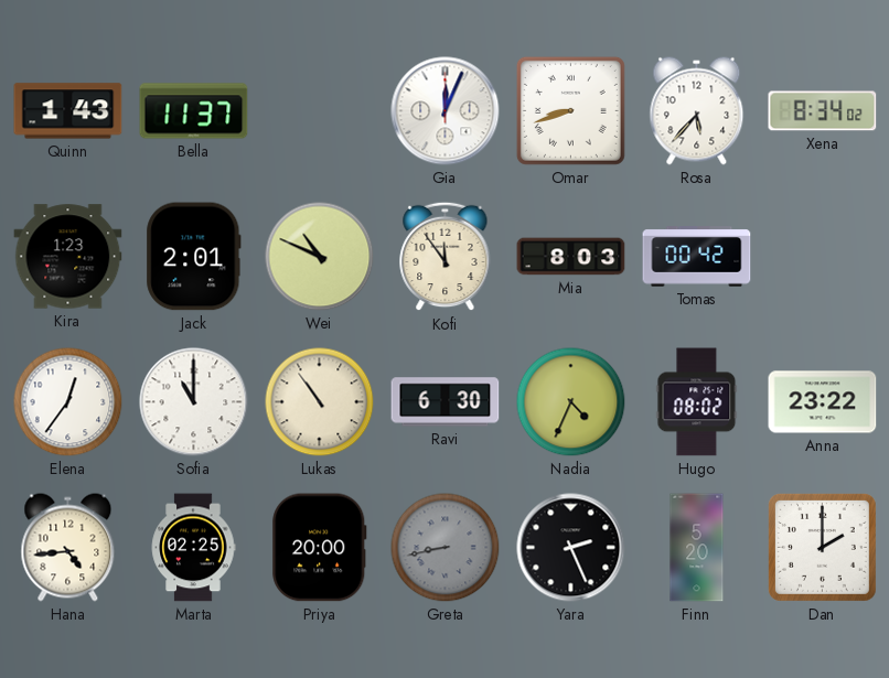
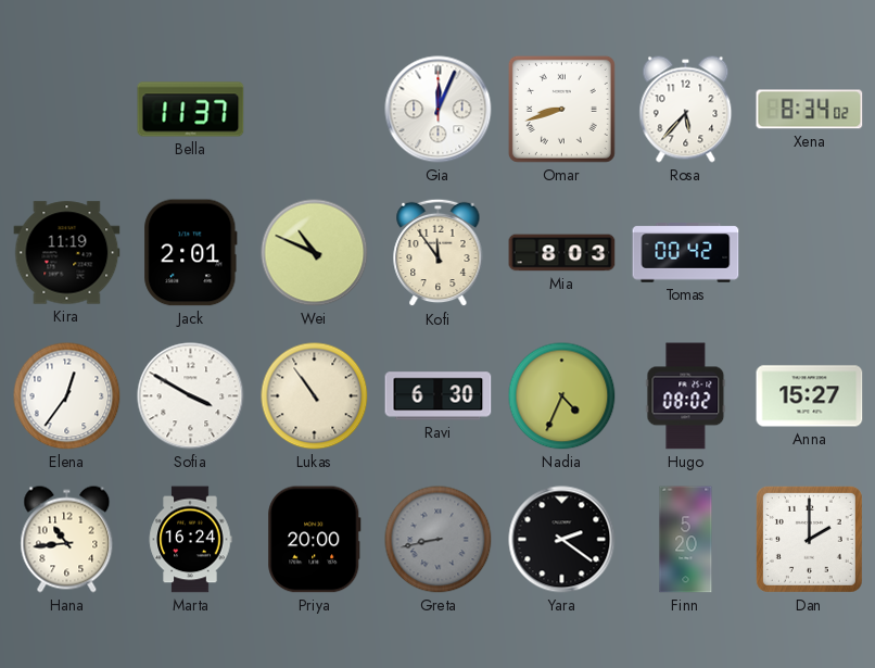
Quinn: 1:43 -> none (68, 111)
Kira: 1:23 -> 11:19 (67, 253)
Sofia: 11:00 -> 3:50 (191, 396)
Anna: 23:22 -> 15:27 (810, 396)
Hana: 4:44 -> 10:44 (67, 540)
Marta: 02:25 -> 16:24 (190, 540)
Yara: 2:26 -> 2:21 (562, 540)
